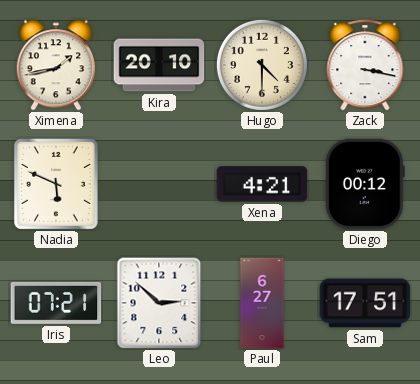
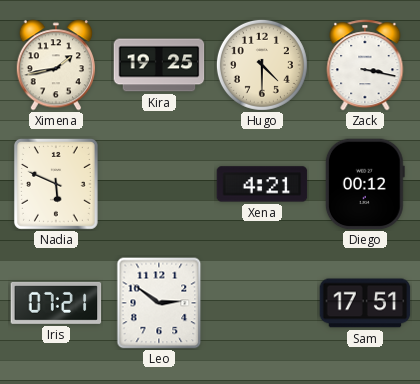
Kira: 20:10 -> 19:25 (159, 65)
Leo: 2:52 -> 2:51 (159, 303)
Paul: 6:27 -> none (262, 303)
